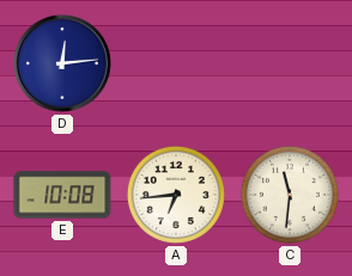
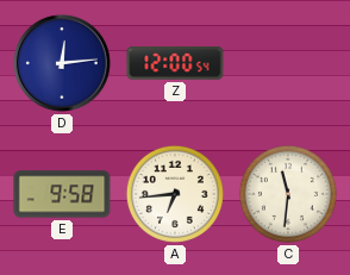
Z: none -> 12:00 (175, 64)
E: 10:08 -> 9:58 (62, 194)
